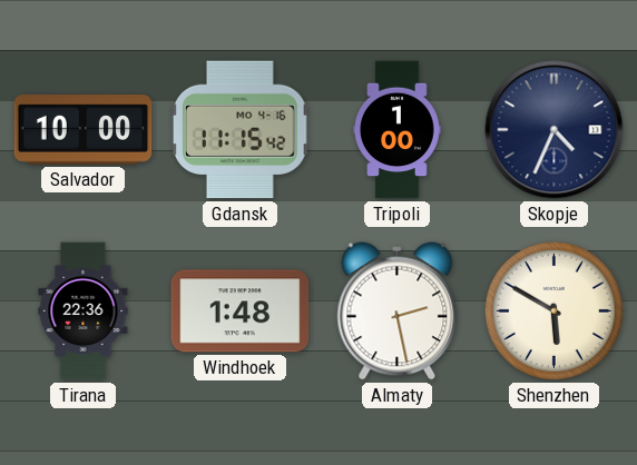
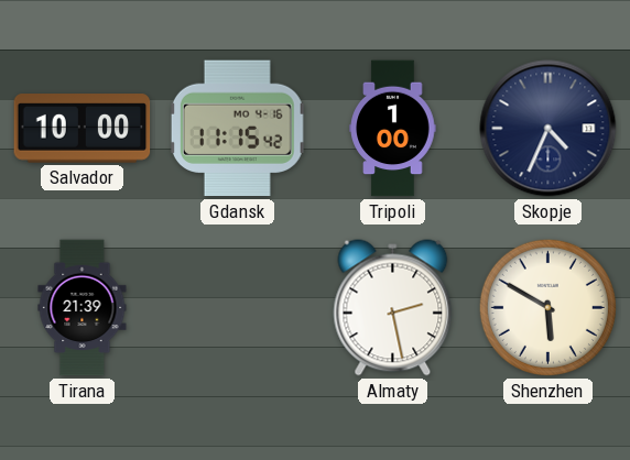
Tirana: 22:36 -> 21:39 (83, 308)
Windhoek: 1:48 -> none (241, 311)
